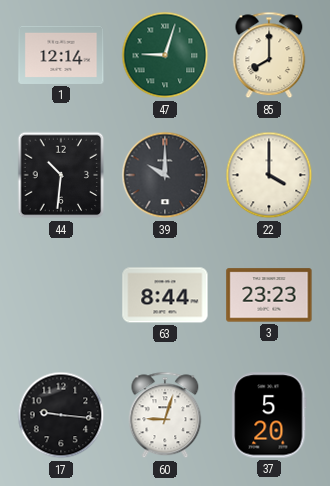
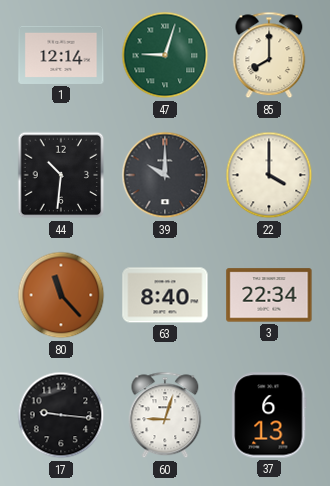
80: none -> 11:23 (61, 295)
63: 8:44 -> 8:40 (165, 295)
3: 23:23 -> 22:34 (269, 295)
37: 5:20 -> 6:13 (269, 415)
